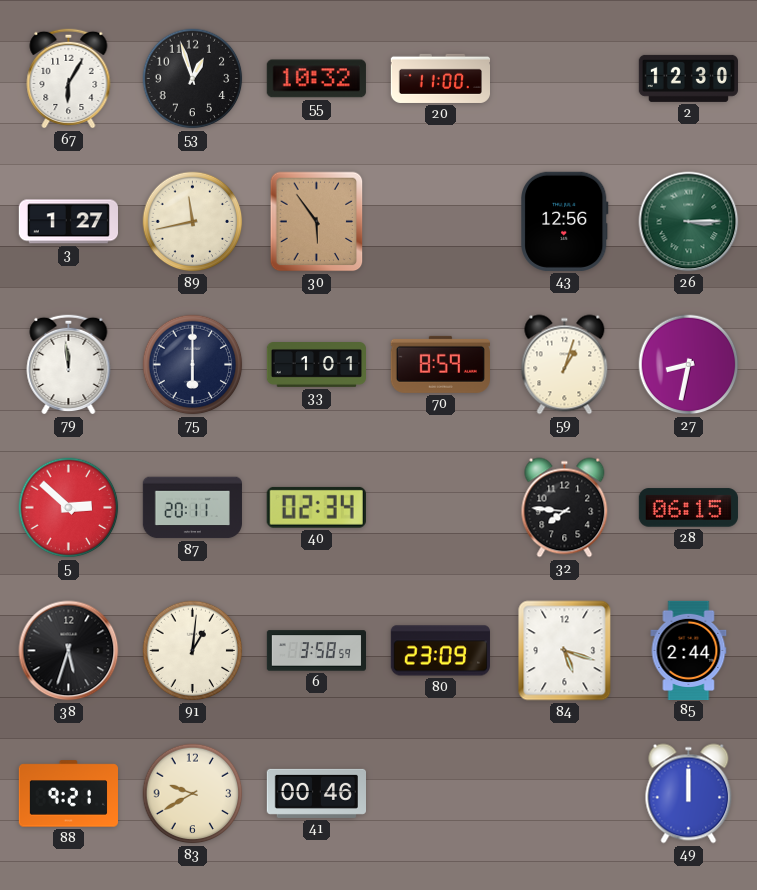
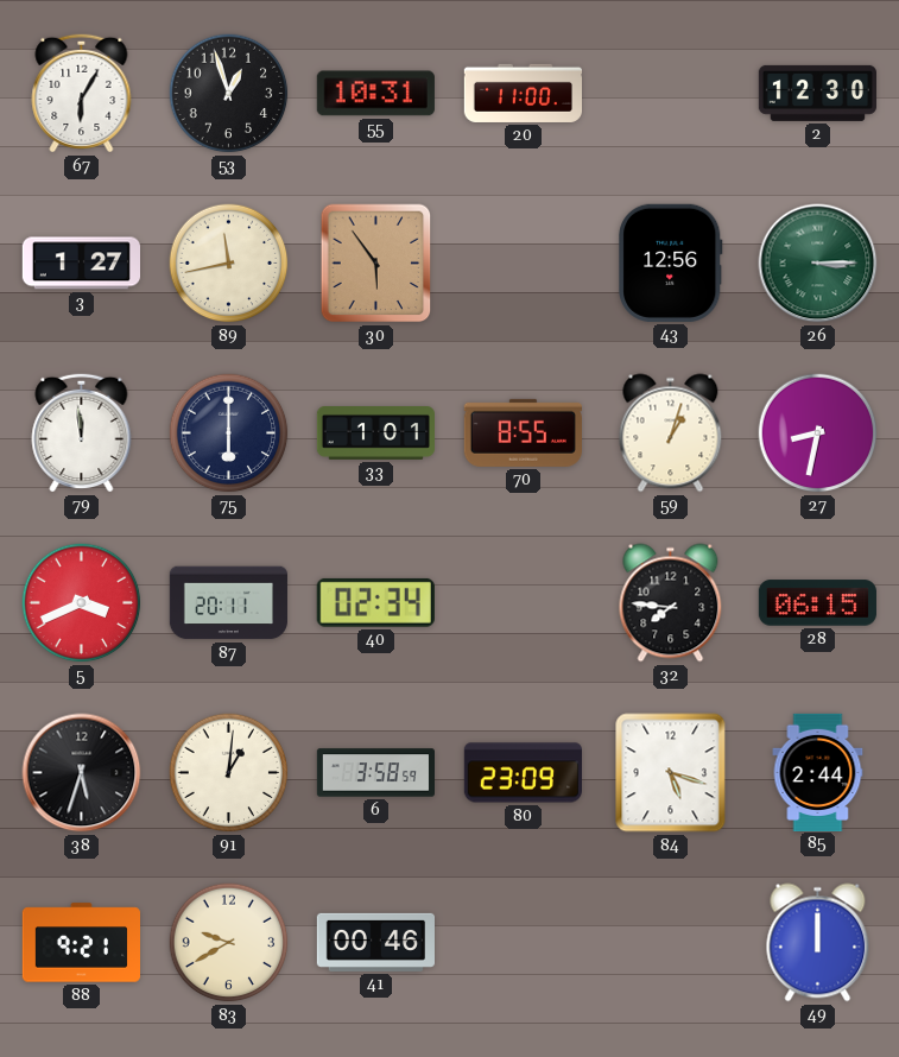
55: 10:32 -> 10:31 (375, 94)
70: 8:59 -> 8:55 (523, 432)
5: 2:52 -> 3:41 (82, 603)
